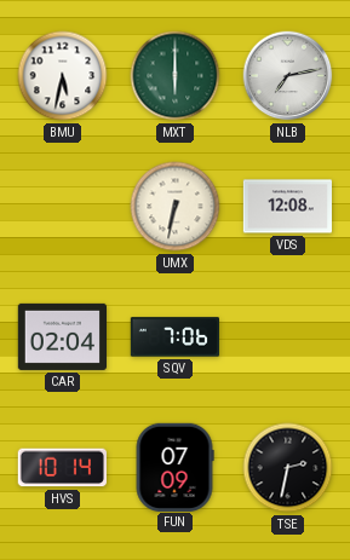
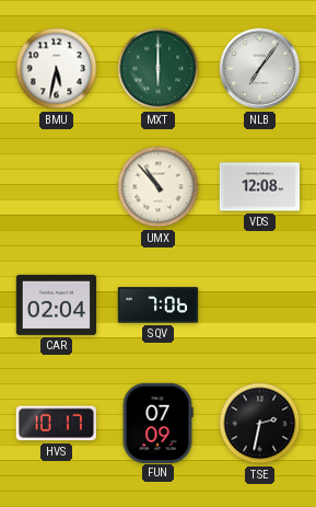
NLB: 7:13 -> 7:06 (260, 69)
UMX: 6:32 -> 10:53 (159, 187)
HVS: 10:14 -> 10:17 (56, 424)
